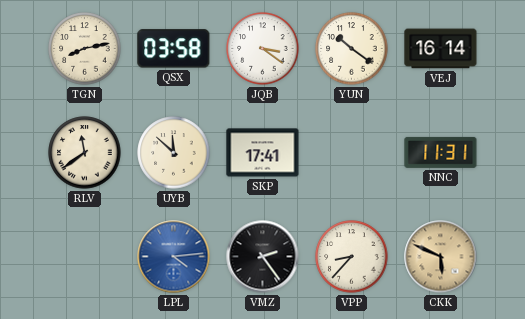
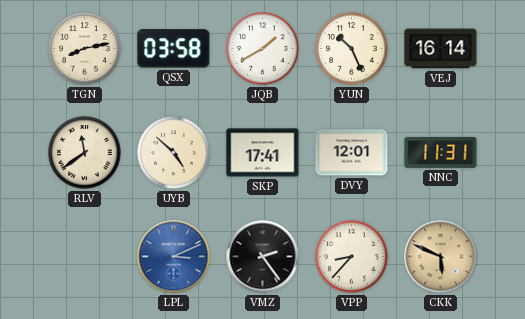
JQB: 3:21 -> 1:40 (263, 49)
YUN: 10:21 -> 10:26 (352, 49)
UYB: 11:52 -> 4:52 (174, 153)
DVY: none -> 12:01 (352, 153)
LPL: 4:14 -> 3:11 (174, 257)
